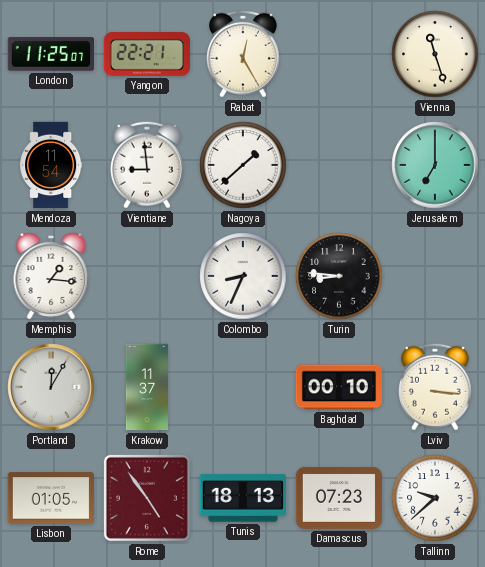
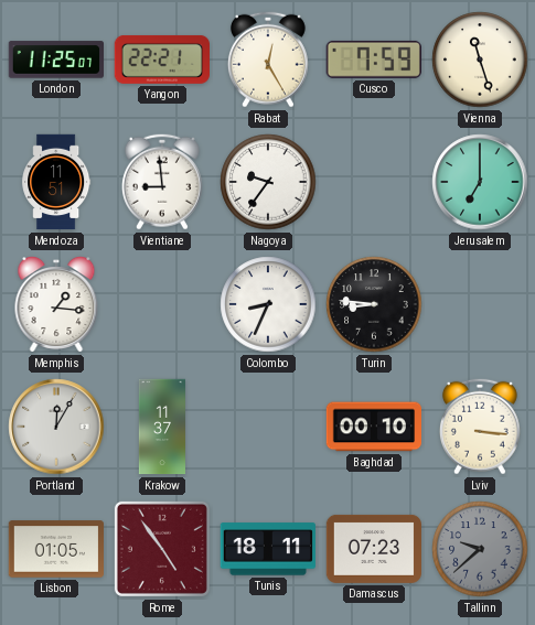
Cusco: none -> 7:59 (374, 60)
Mendoza: 11:54 -> 11:51 (56, 182)
Nagoya: 1:38 -> 9:36 (268, 182)
Tunis: 18:13 -> 18:11 (267, 549)
Tallinn dial: white -> grey (480, 549)
